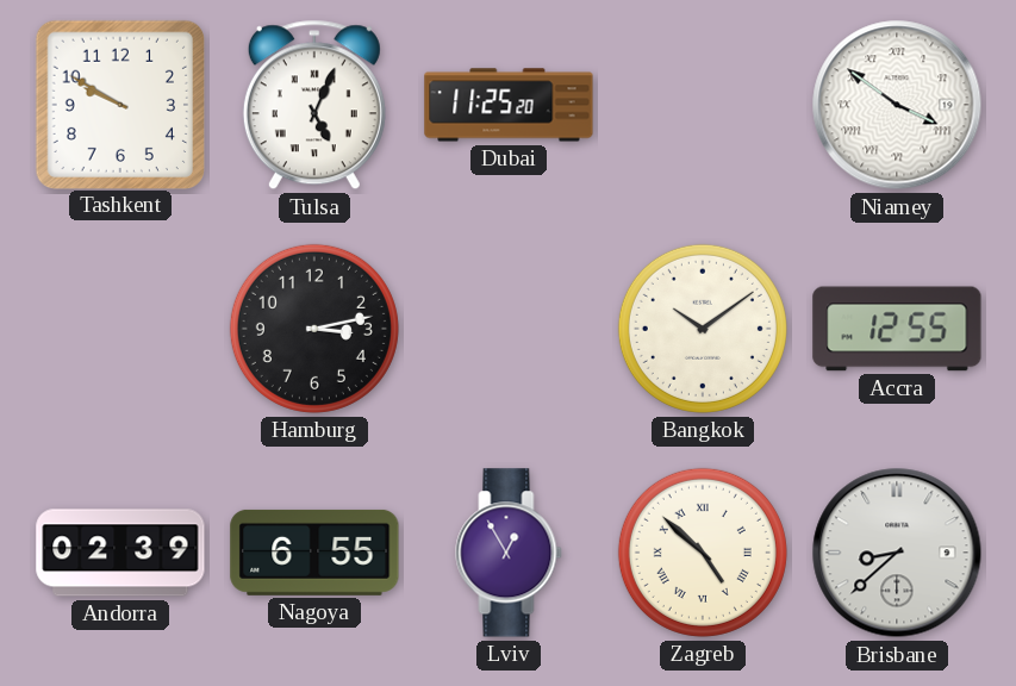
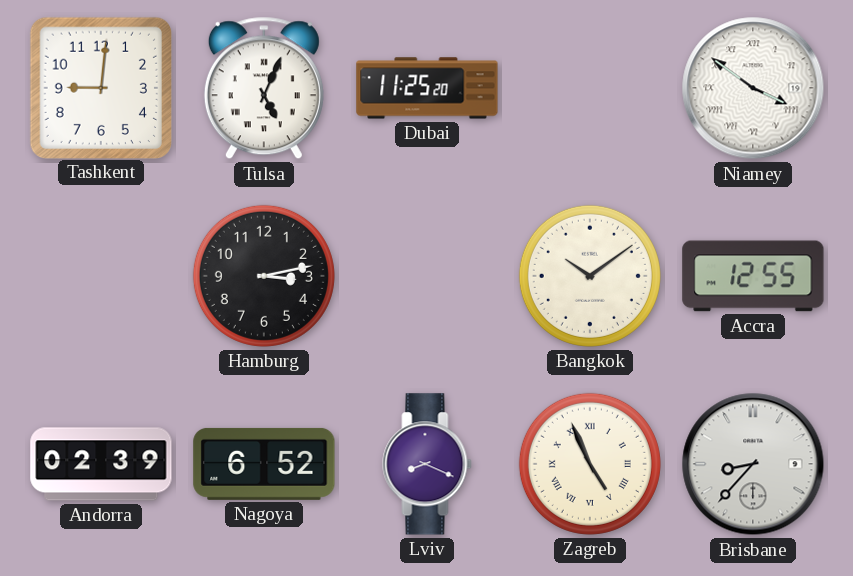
Tashkent: 9:50 -> 9:01 (100, 87)
Nagoya: 6:55 -> 6:52 (264, 464)
Lviv: 12:55 -> 8:19 (427, 464)
Zagreb: 4:52 -> 4:56 (590, 464)
Brisbane: 8:38 -> 8:37 (753, 464)
